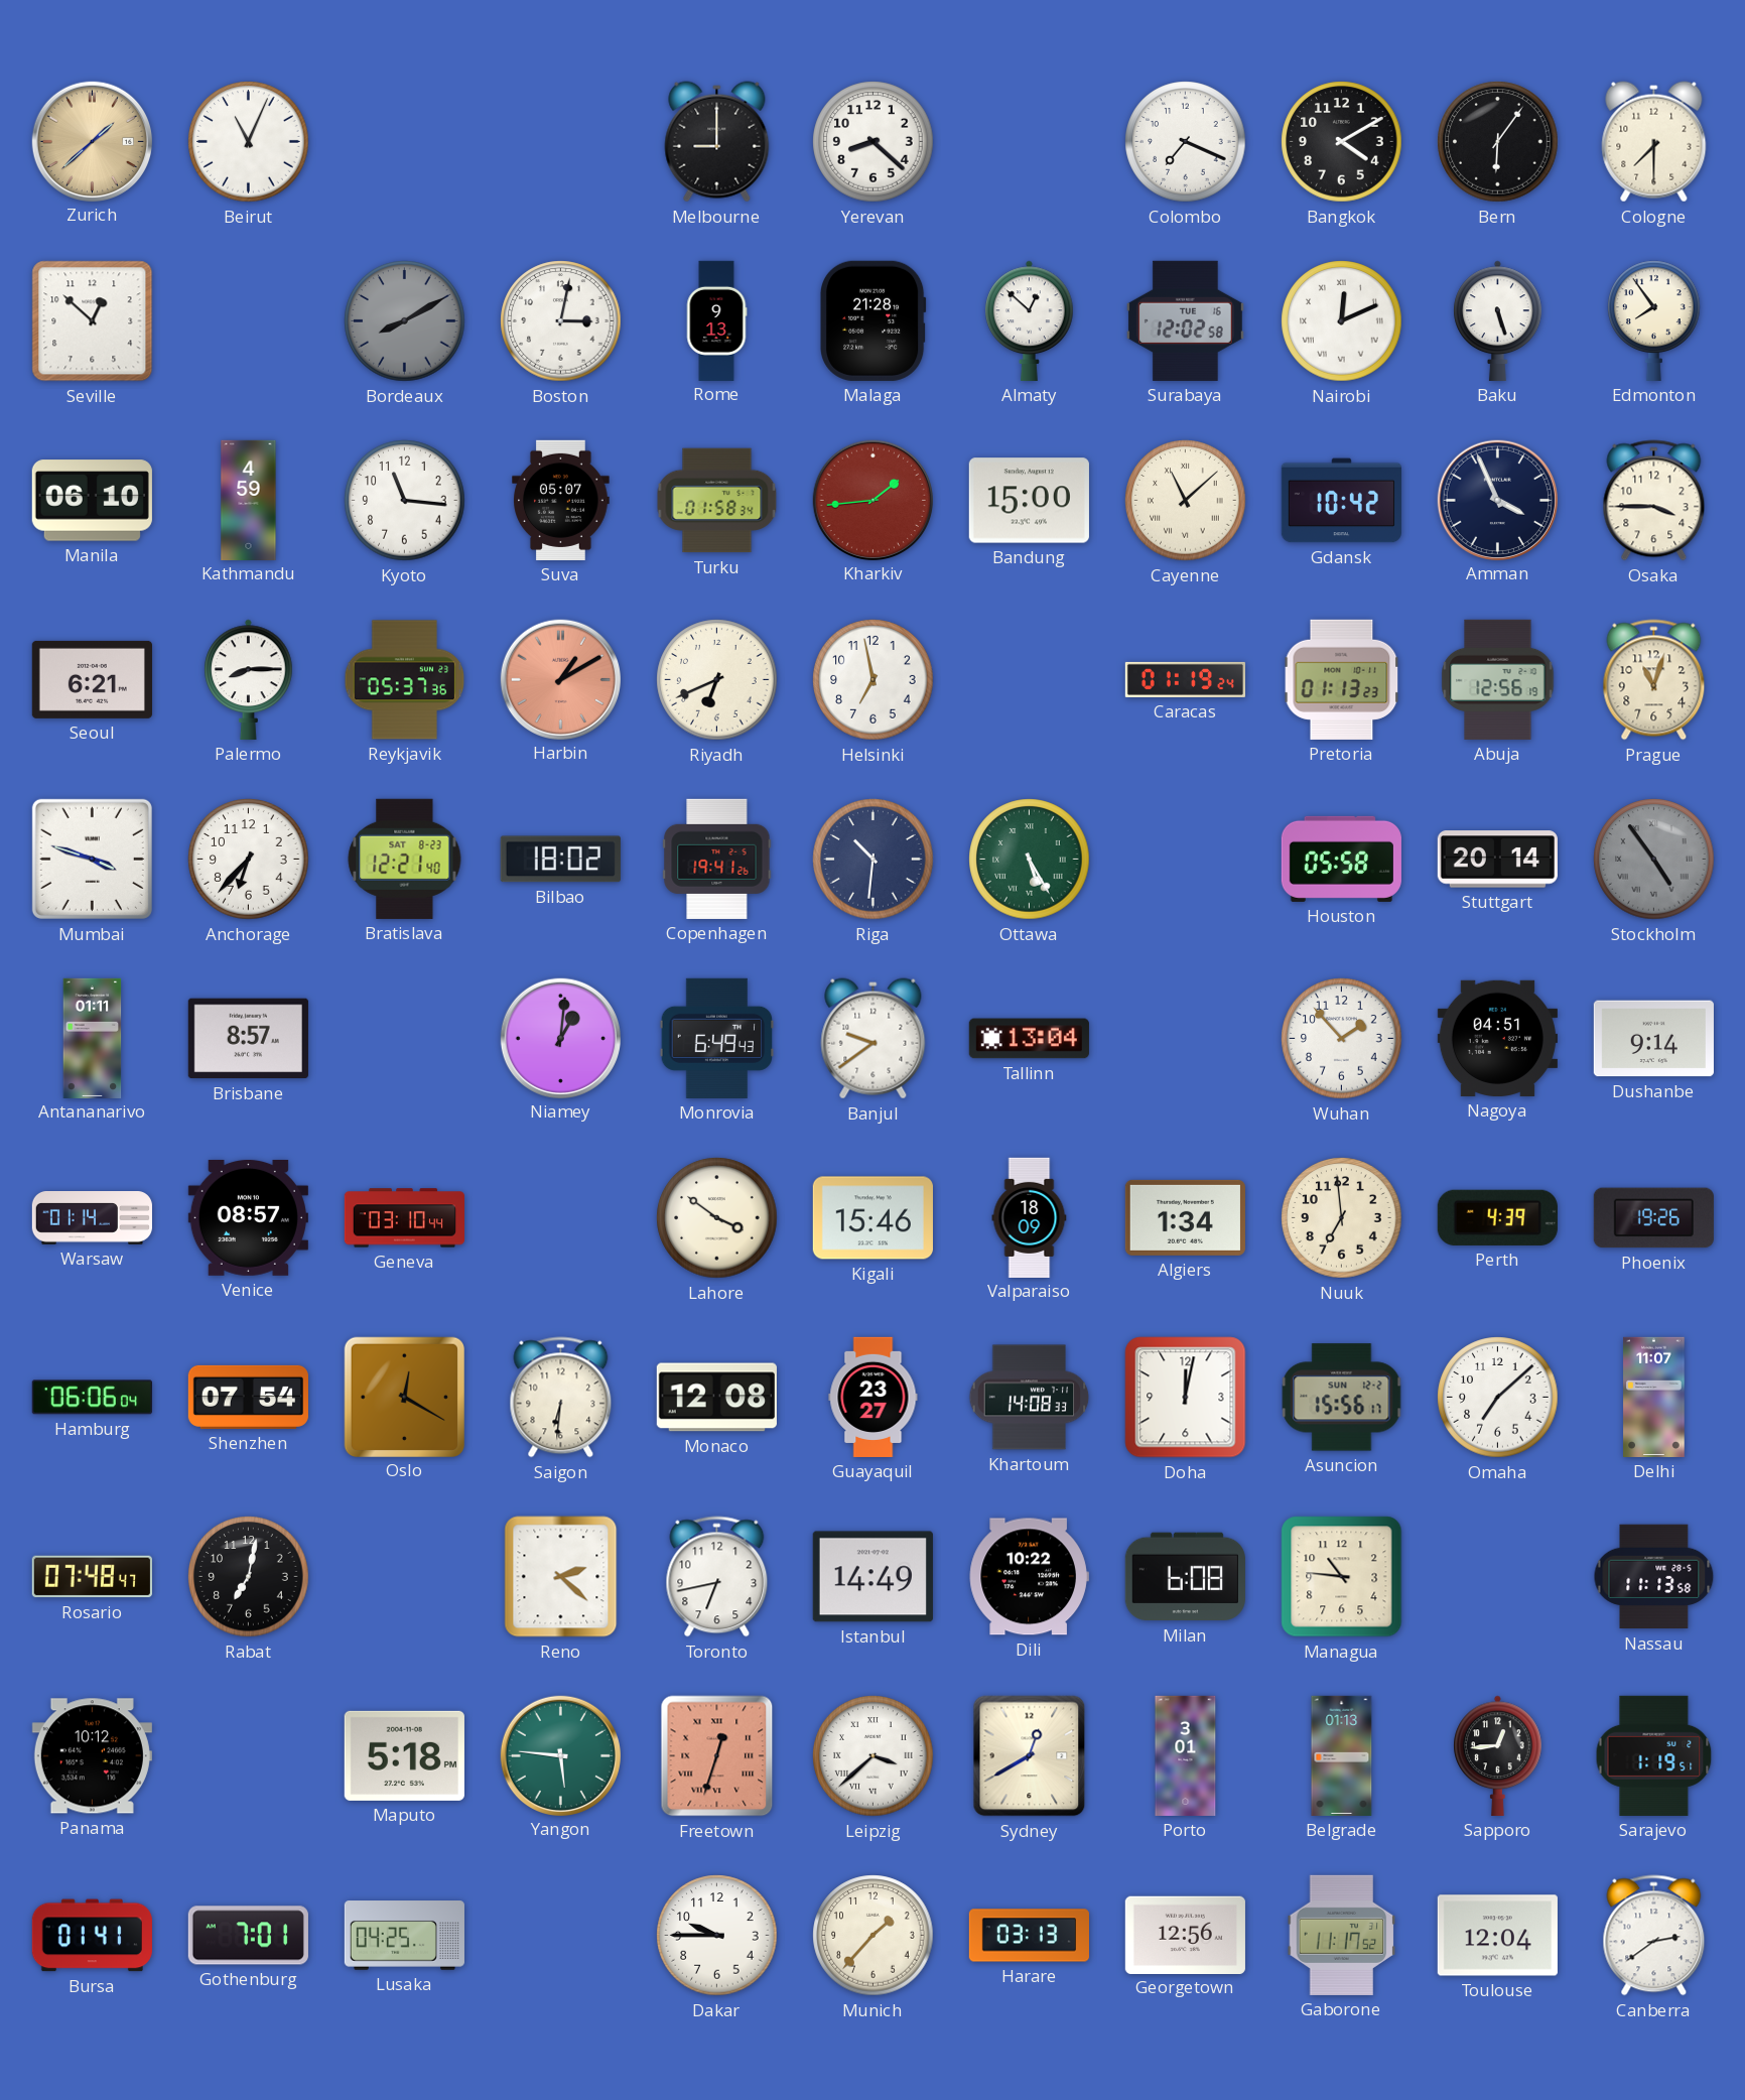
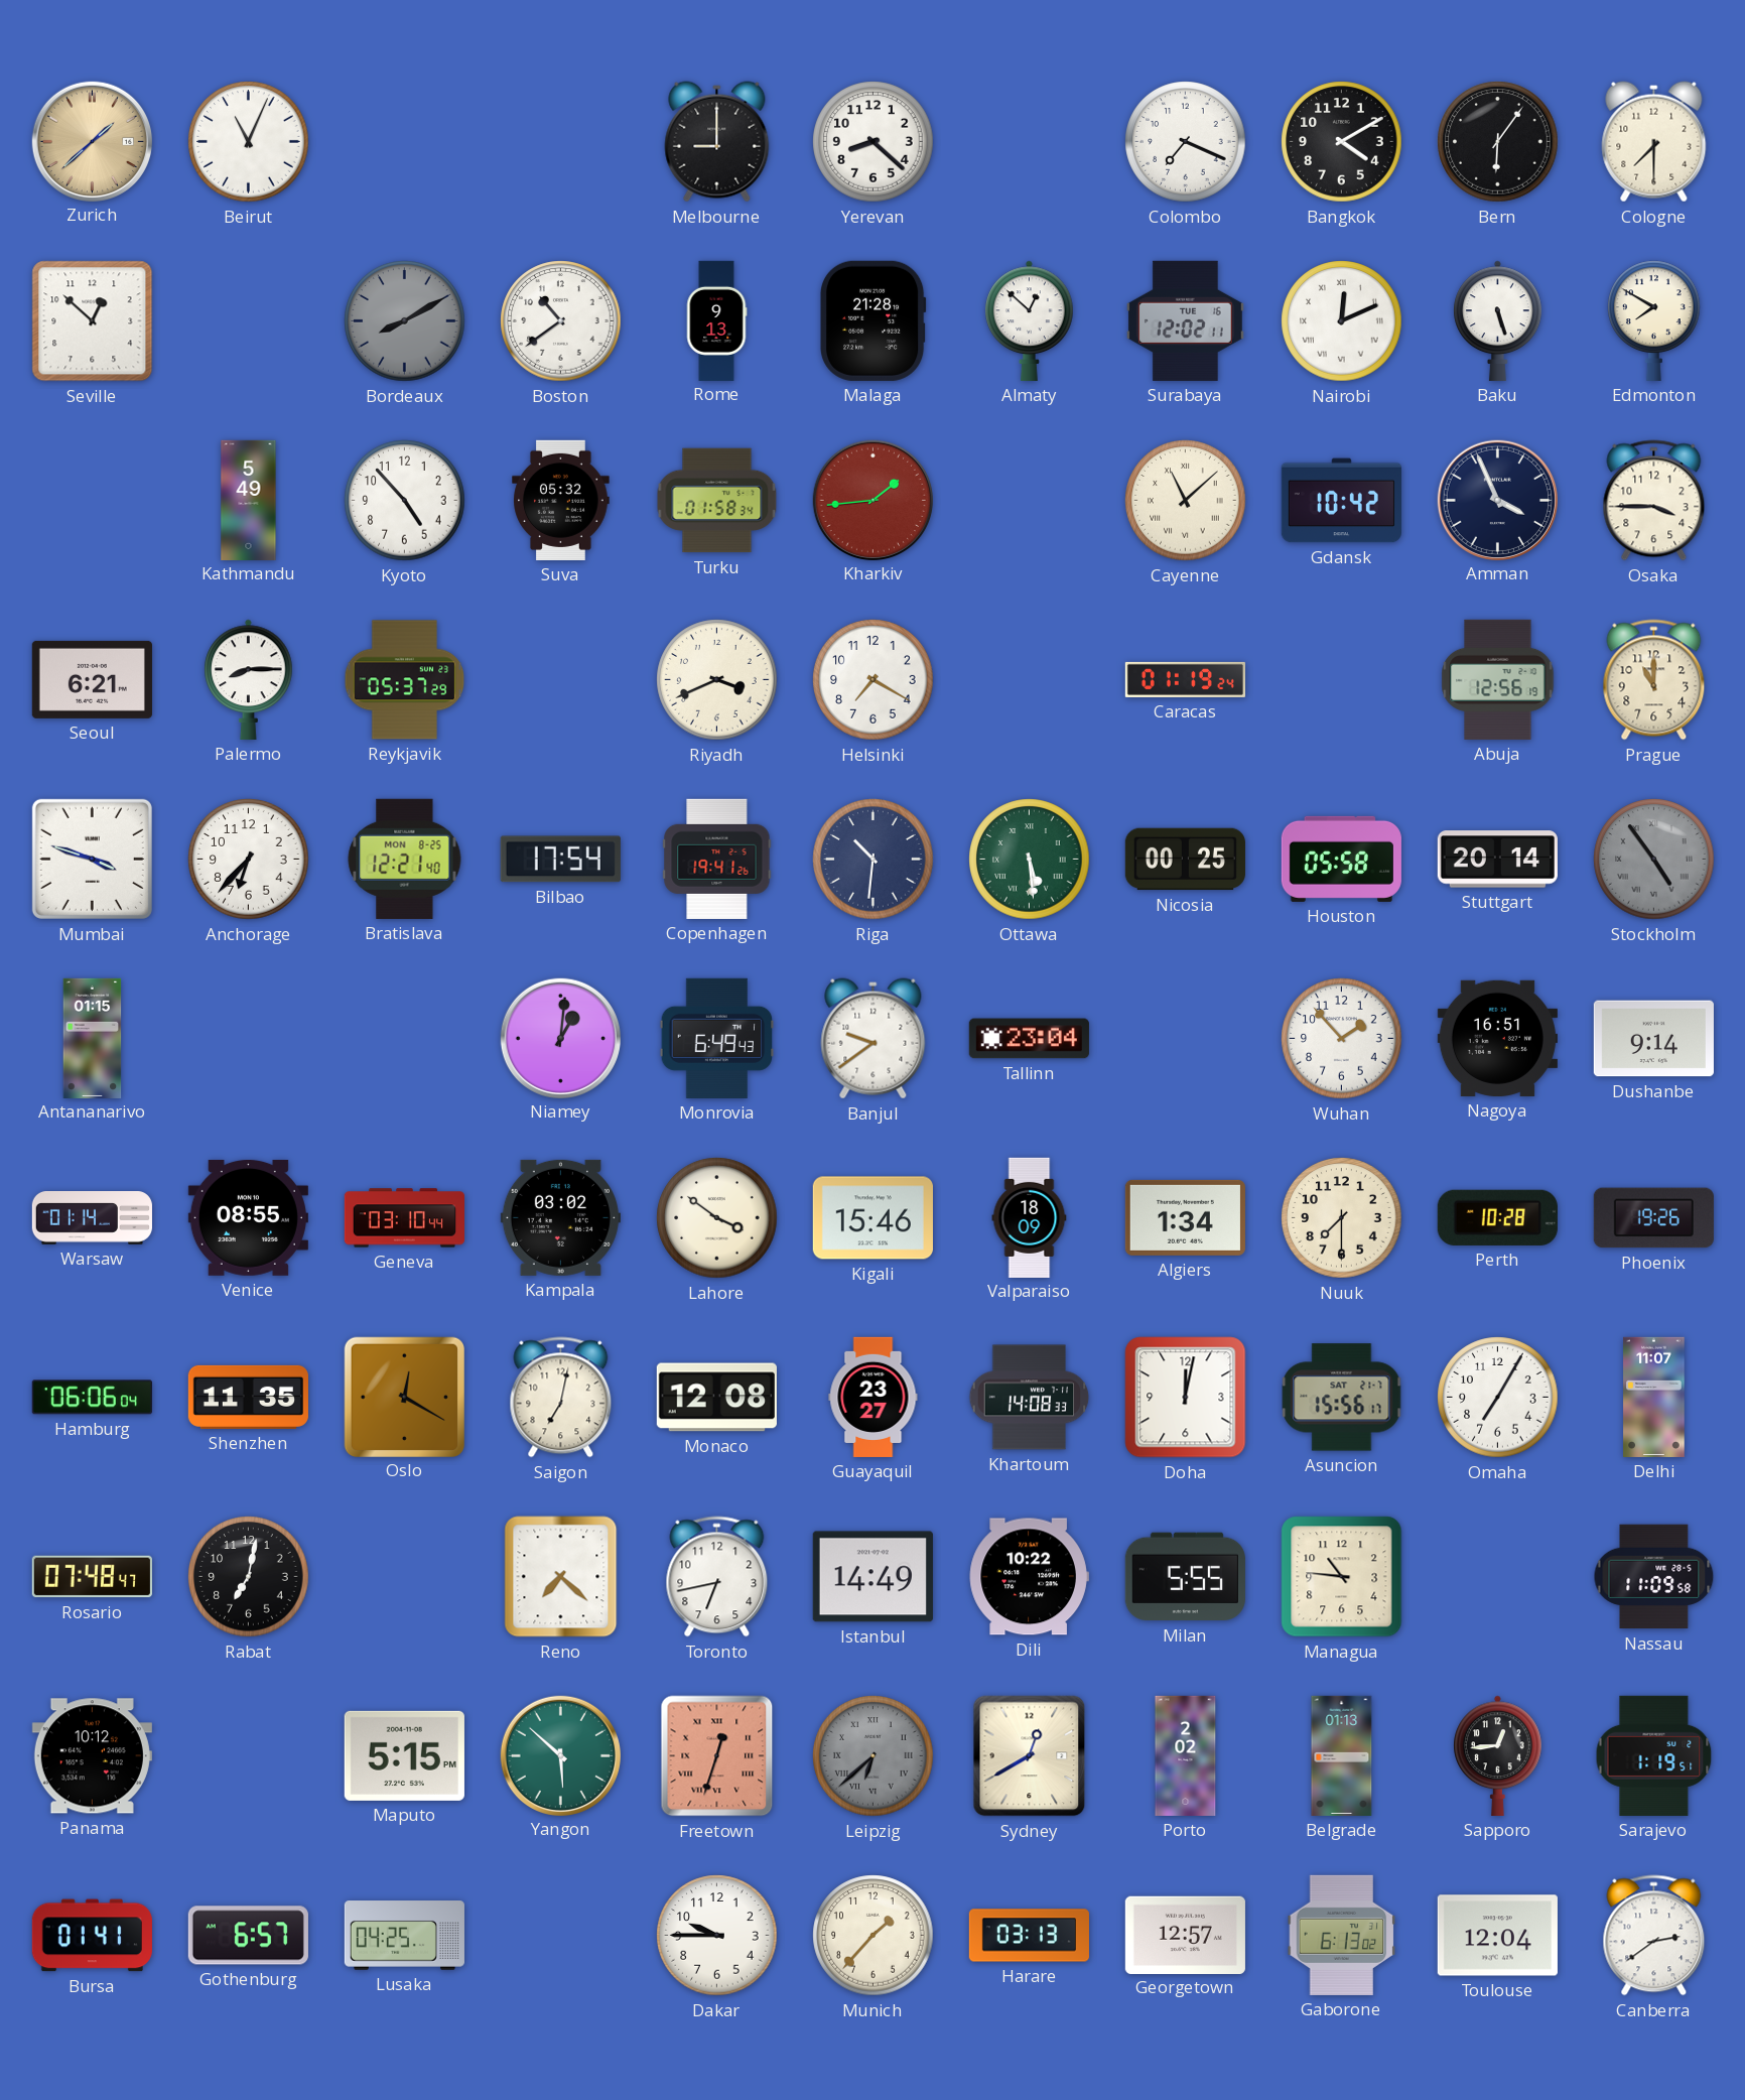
Boston: 3:02 -> 10:39 (561, 321)
Surabaya: 12:02:58 -> 12:02:11 (1185, 320)
Edmonton: 7:54 -> 7:50 (1654, 320)
Manila: 06:10 -> none (92, 501)
Kathmandu: 4:59 -> 5:49 (249, 500)
Kyoto: 11:16 -> 4:53 (405, 501)
Suva: 05:07 -> 05:32 (561, 500)
Bandung: 15:00 -> none (1029, 501)
Reykjavik: 05:37:36 -> 05:37:29 (405, 680)
Harbin: 1:10 -> none (560, 679)
Riyadh: 6:41 -> 3:41 (717, 680)
Helsinki: 6:58 -> 7:20 (874, 680)
Pretoria: 01:13 -> none (1342, 679)
Prague: 11:03 -> 11:00 (1654, 680)
Bratislava date: SAT 8-23 -> MON 8-25 (405, 859)
Bilbao: 18:02 -> 17:54 (560, 860)
Ottawa: 5:25 -> 5:29 (1030, 860)
Nicosia: none -> 00:25 (1185, 860)
Antananarivo: 01:11 -> 01:15 (93, 1038)
Brisbane: 8:57 -> none (248, 1039)
Tallinn: 13:04 -> 23:04 (1029, 1039)
Nagoya: 04:51 -> 16:51 (1497, 1038)
Venice: 08:57 -> 08:55 (248, 1217)
Kampala: none -> 03:02 (560, 1217)
Nuuk: 6:59 -> 7:30 (1342, 1218)
Perth: 4:39 -> 10:28 (1497, 1217)
Shenzhen: 07:54 -> 11:35 (248, 1397)
Saigon: 6:31 -> 7:02 (561, 1398)
Asuncion date: SUN 12-2 -> SAT 21-7 (1342, 1398)
Omaha: 7:08 -> 7:05 (1498, 1398)
Reno: 2:22 -> 7:22 (561, 1577)
Milan: 6:08 -> 5:55 (1185, 1577)
Nassau: 11:13 -> 11:09 (1654, 1577)
Maputo: 5:18 -> 5:15 (404, 1755)
Yangon: 5:46 -> 5:52 (560, 1755)
Leipzig: 3:38 -> 6:38 (874, 1756)
Leipzig dial: white -> grey (874, 1756)
Porto: 3:01 -> 2:02 (1186, 1755)
Gothenburg: 7:01 -> 6:57 (248, 1936)
Georgetown: 12:56 -> 12:57 (1185, 1935)
Gaborone: 11:17 -> 6:13 (1342, 1935)
